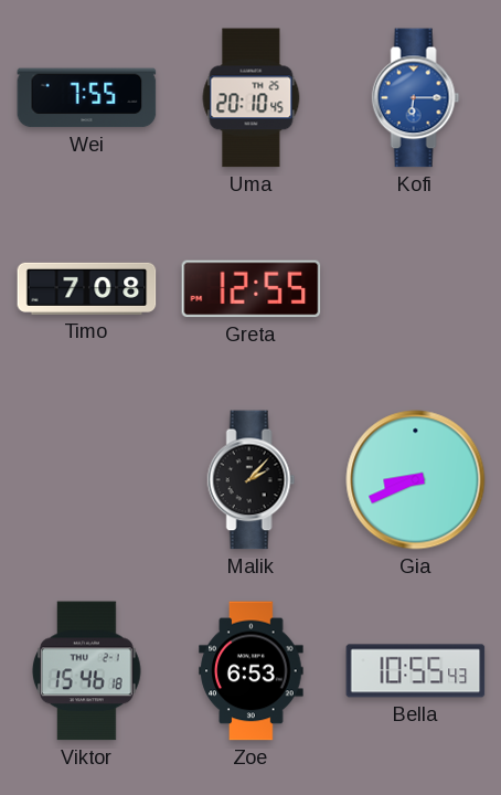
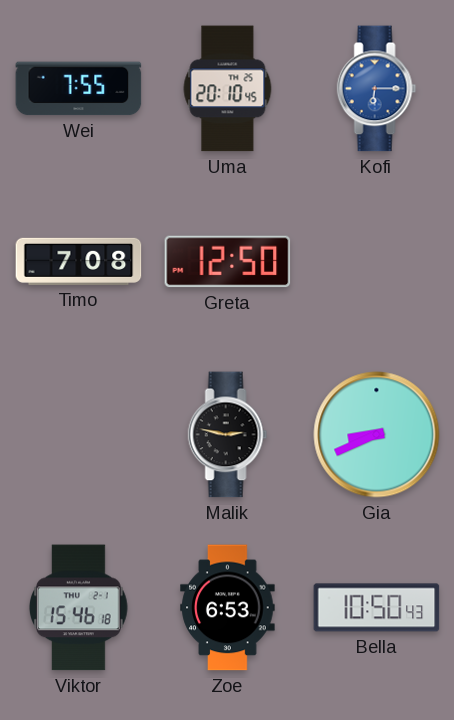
Greta: 12:55 -> 12:50 (228, 262)
Malik: 2:07 -> 2:47 (228, 435)
Bella: 10:55 -> 10:50 (377, 608)
